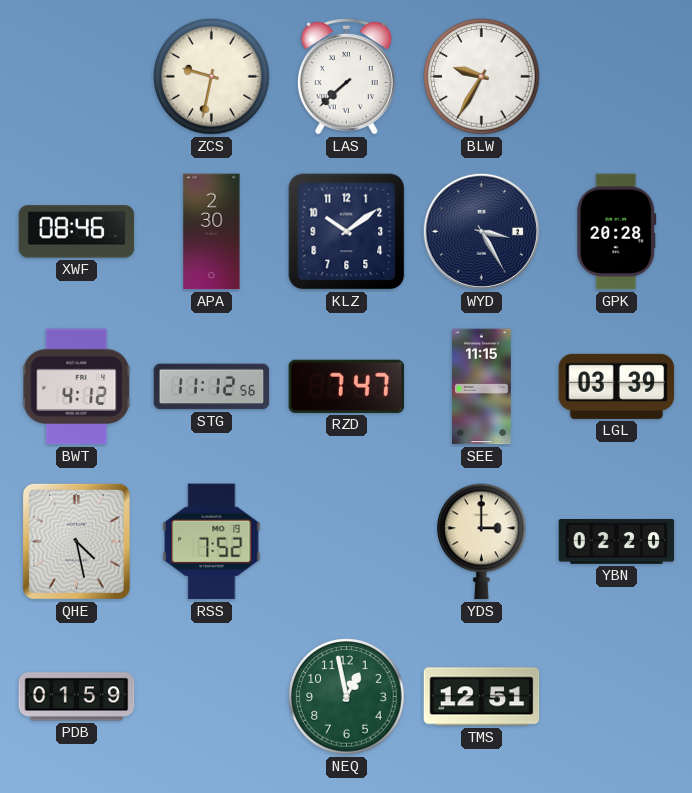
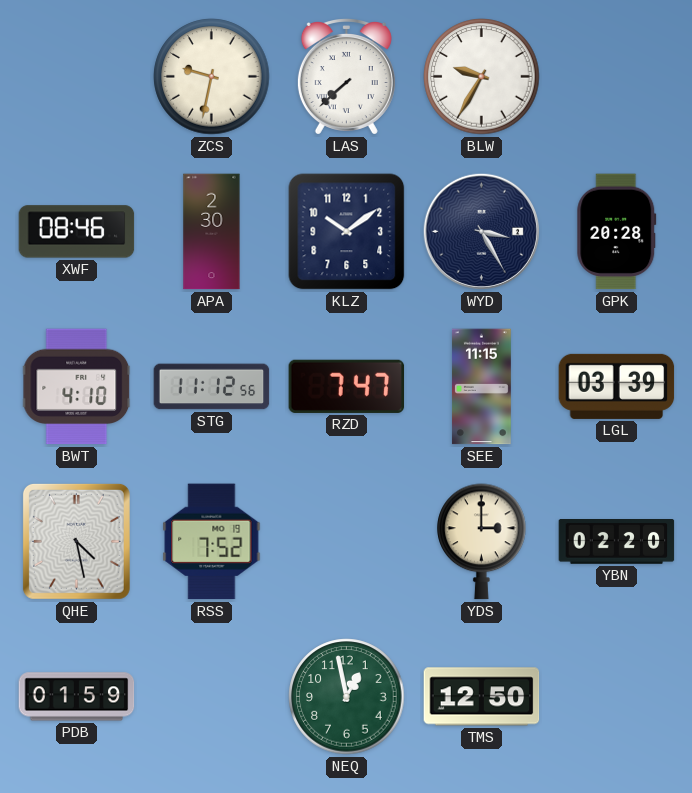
BWT: 4:12 -> 4:10 (77, 387)
TMS: 12:51 -> 12:50 (482, 697)
